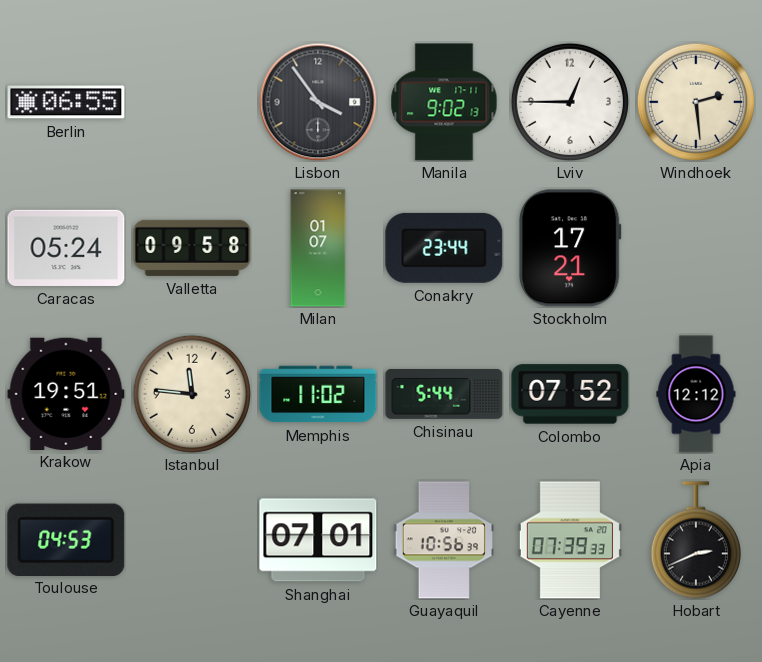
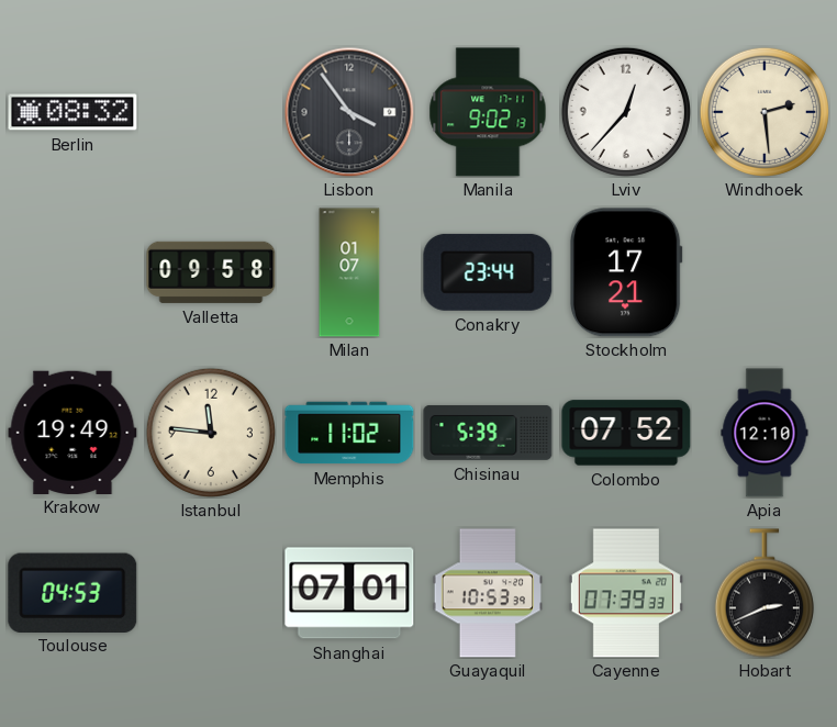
Berlin: 06:55 -> 08:32 (72, 112)
Lviv: 12:45 -> 12:37 (626, 112)
Caracas: 05:24 -> none (66, 248)
Krakow: 19:51 -> 19:49 (72, 432)
Chisinau: 5:44 -> 5:39 (488, 433)
Apia: 12:12 -> 12:10 (765, 433)
Guayaquil: 10:56 -> 10:53 (487, 593)
